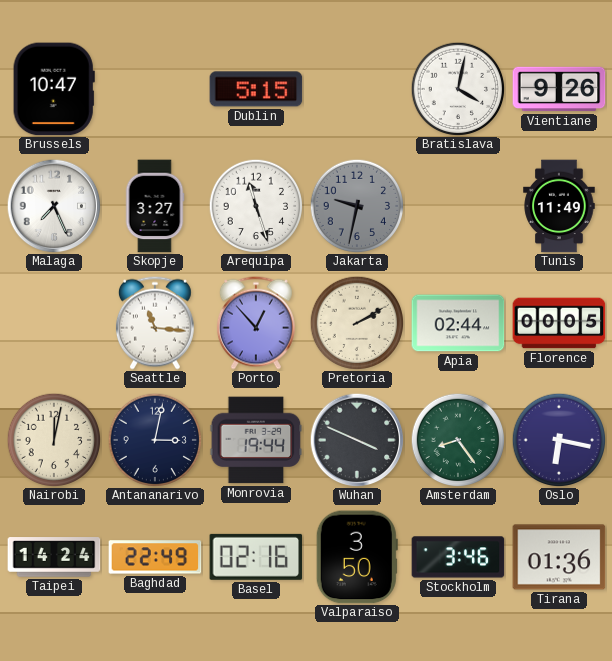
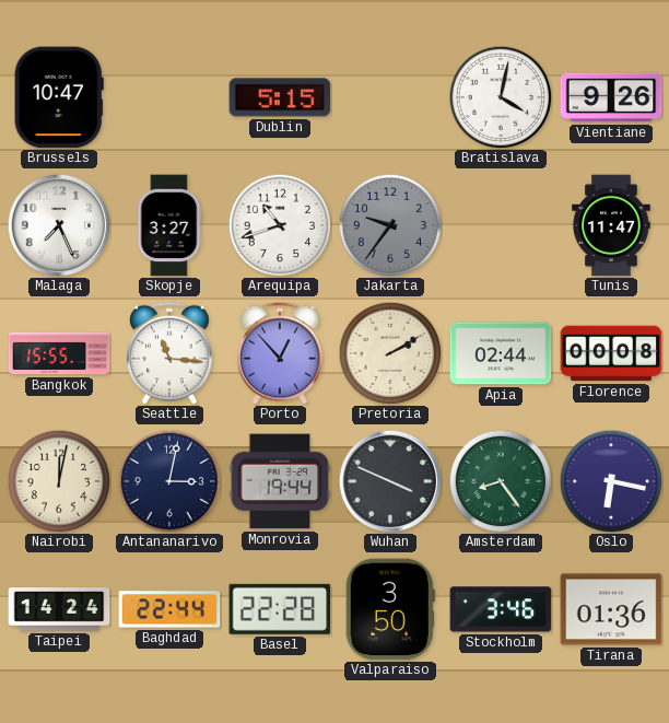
Arequipa: 11:27 -> 10:42 (280, 225)
Jakarta: 9:32 -> 9:36 (390, 225)
Tunis: 11:49 -> 11:47 (611, 225)
Bangkok: none -> 15:55 (59, 353)
Florence: 00:05 -> 00:08 (611, 353)
Baghdad: 22:49 -> 22:44 (169, 609)
Basel: 02:16 -> 22:28 (280, 609)
